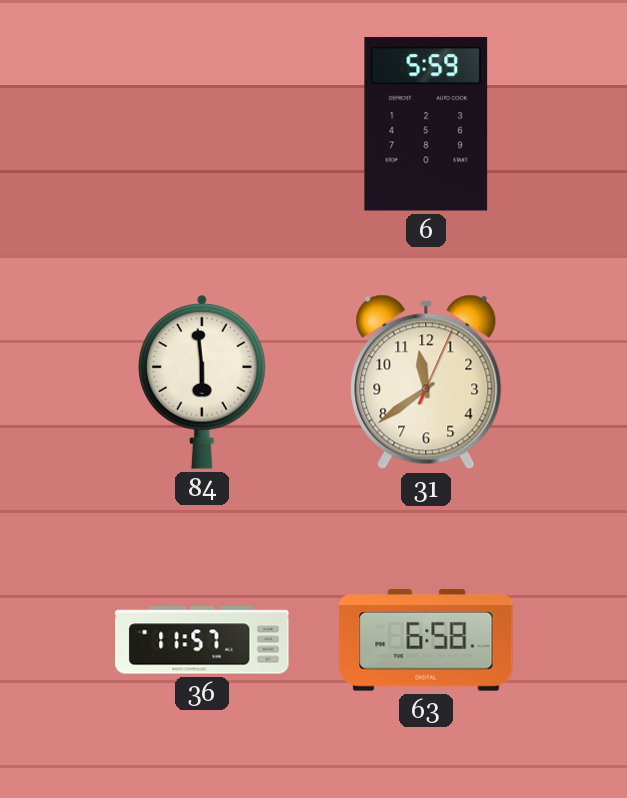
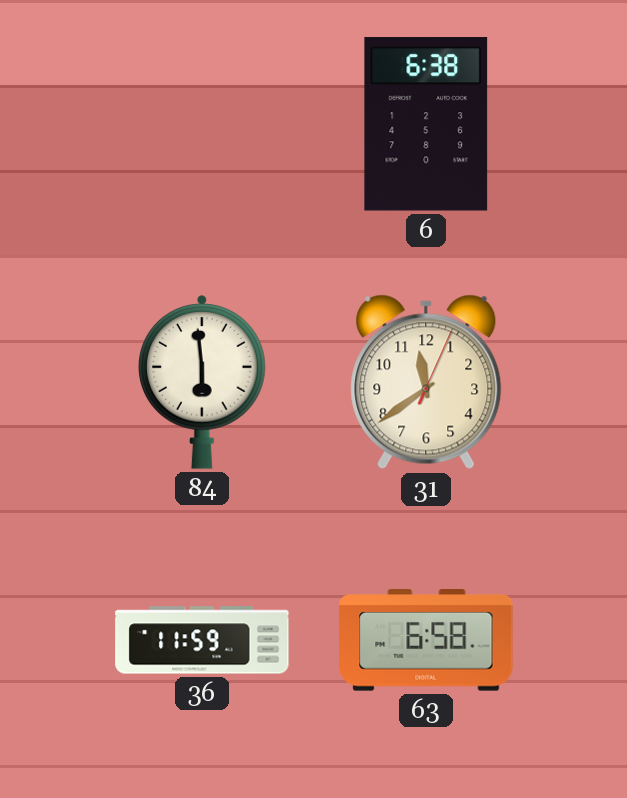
6: 5:59 -> 6:38 (426, 124)
36: 11:57 -> 11:59 (202, 640)
